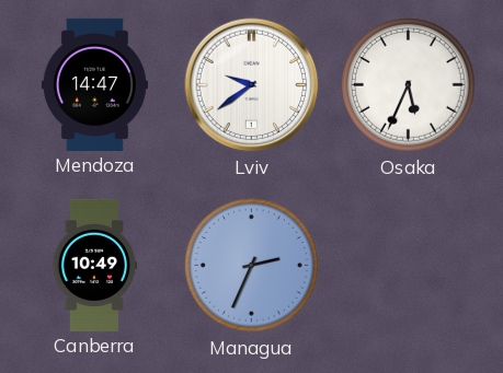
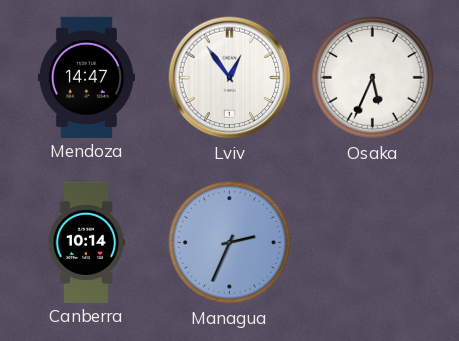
Lviv: 9:39 -> 12:54 (230, 78)
Canberra: 10:49 -> 10:14 (86, 242)
